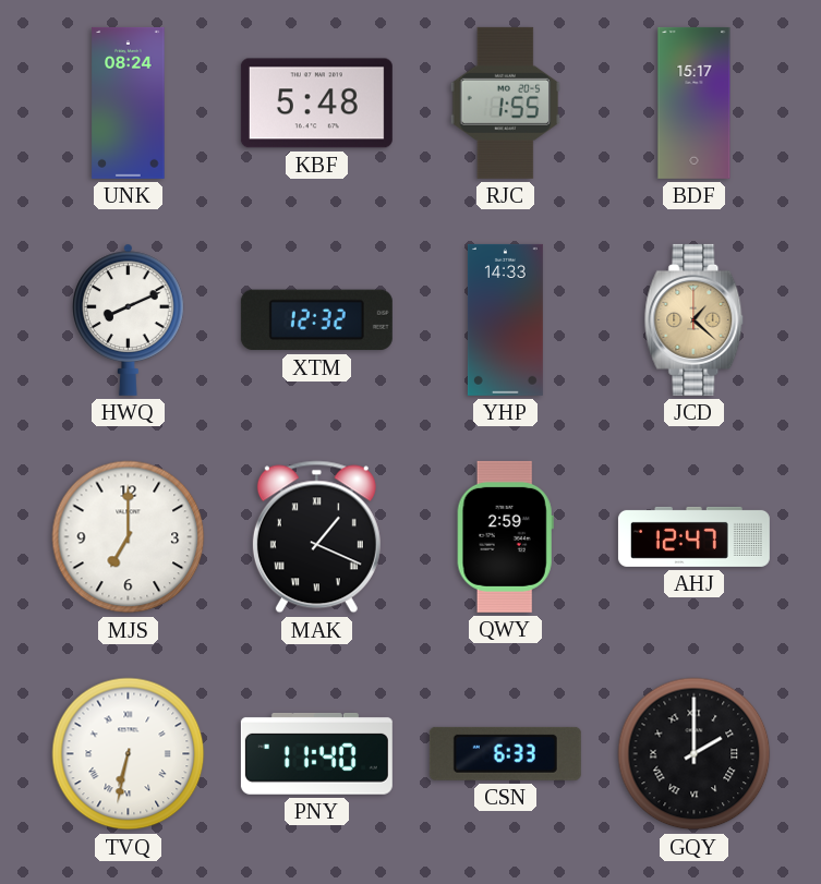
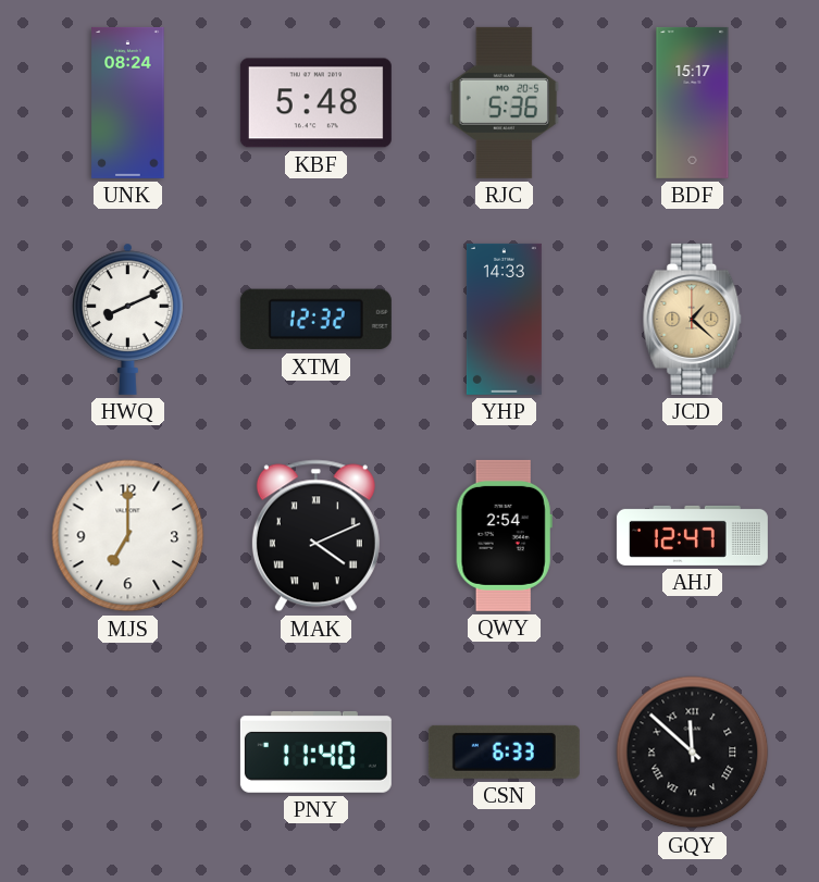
RJC: 1:55 -> 5:36 (505, 102)
MAK: 1:19 -> 4:11 (315, 536)
QWY: 2:59 -> 2:54 (504, 535)
TVQ: 6:32 -> none (129, 754)
GQY: 2:00 -> 11:52 (693, 753)
